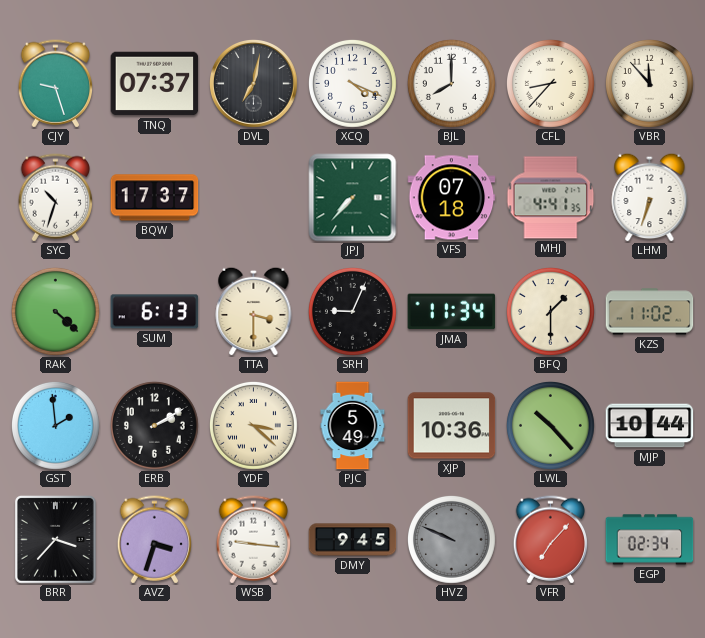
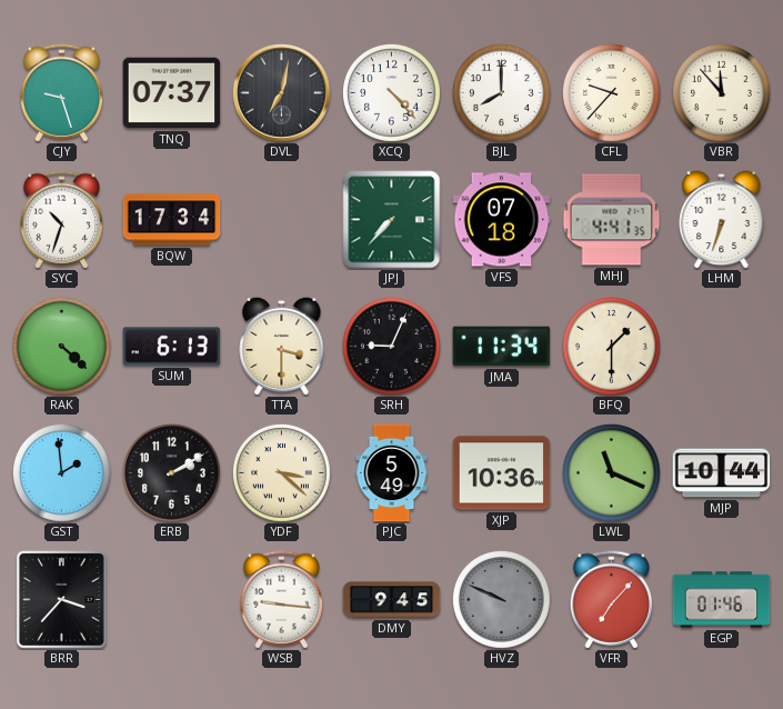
XCQ: 4:19 -> 4:23 (392, 93)
CFL: 8:37 -> 9:37 (612, 93)
BQW: 17:37 -> 17:34 (172, 220)
KZS: 11:02 -> none (650, 312)
LWL: 10:23 -> 11:19 (612, 473)
AVZ: 3:33 -> none (154, 540)
EGP: 02:34 -> 01:46 (722, 600)
